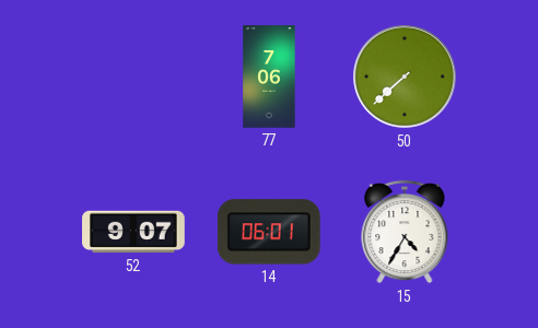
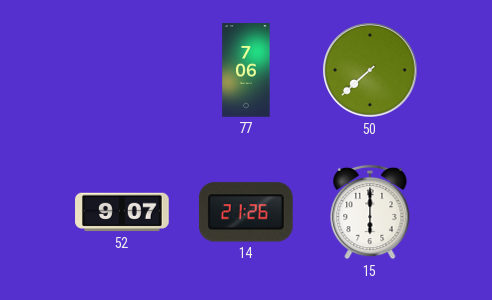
14: 06:01 -> 21:26 (246, 212)
15: 4:35 -> 6:00 (370, 212)
